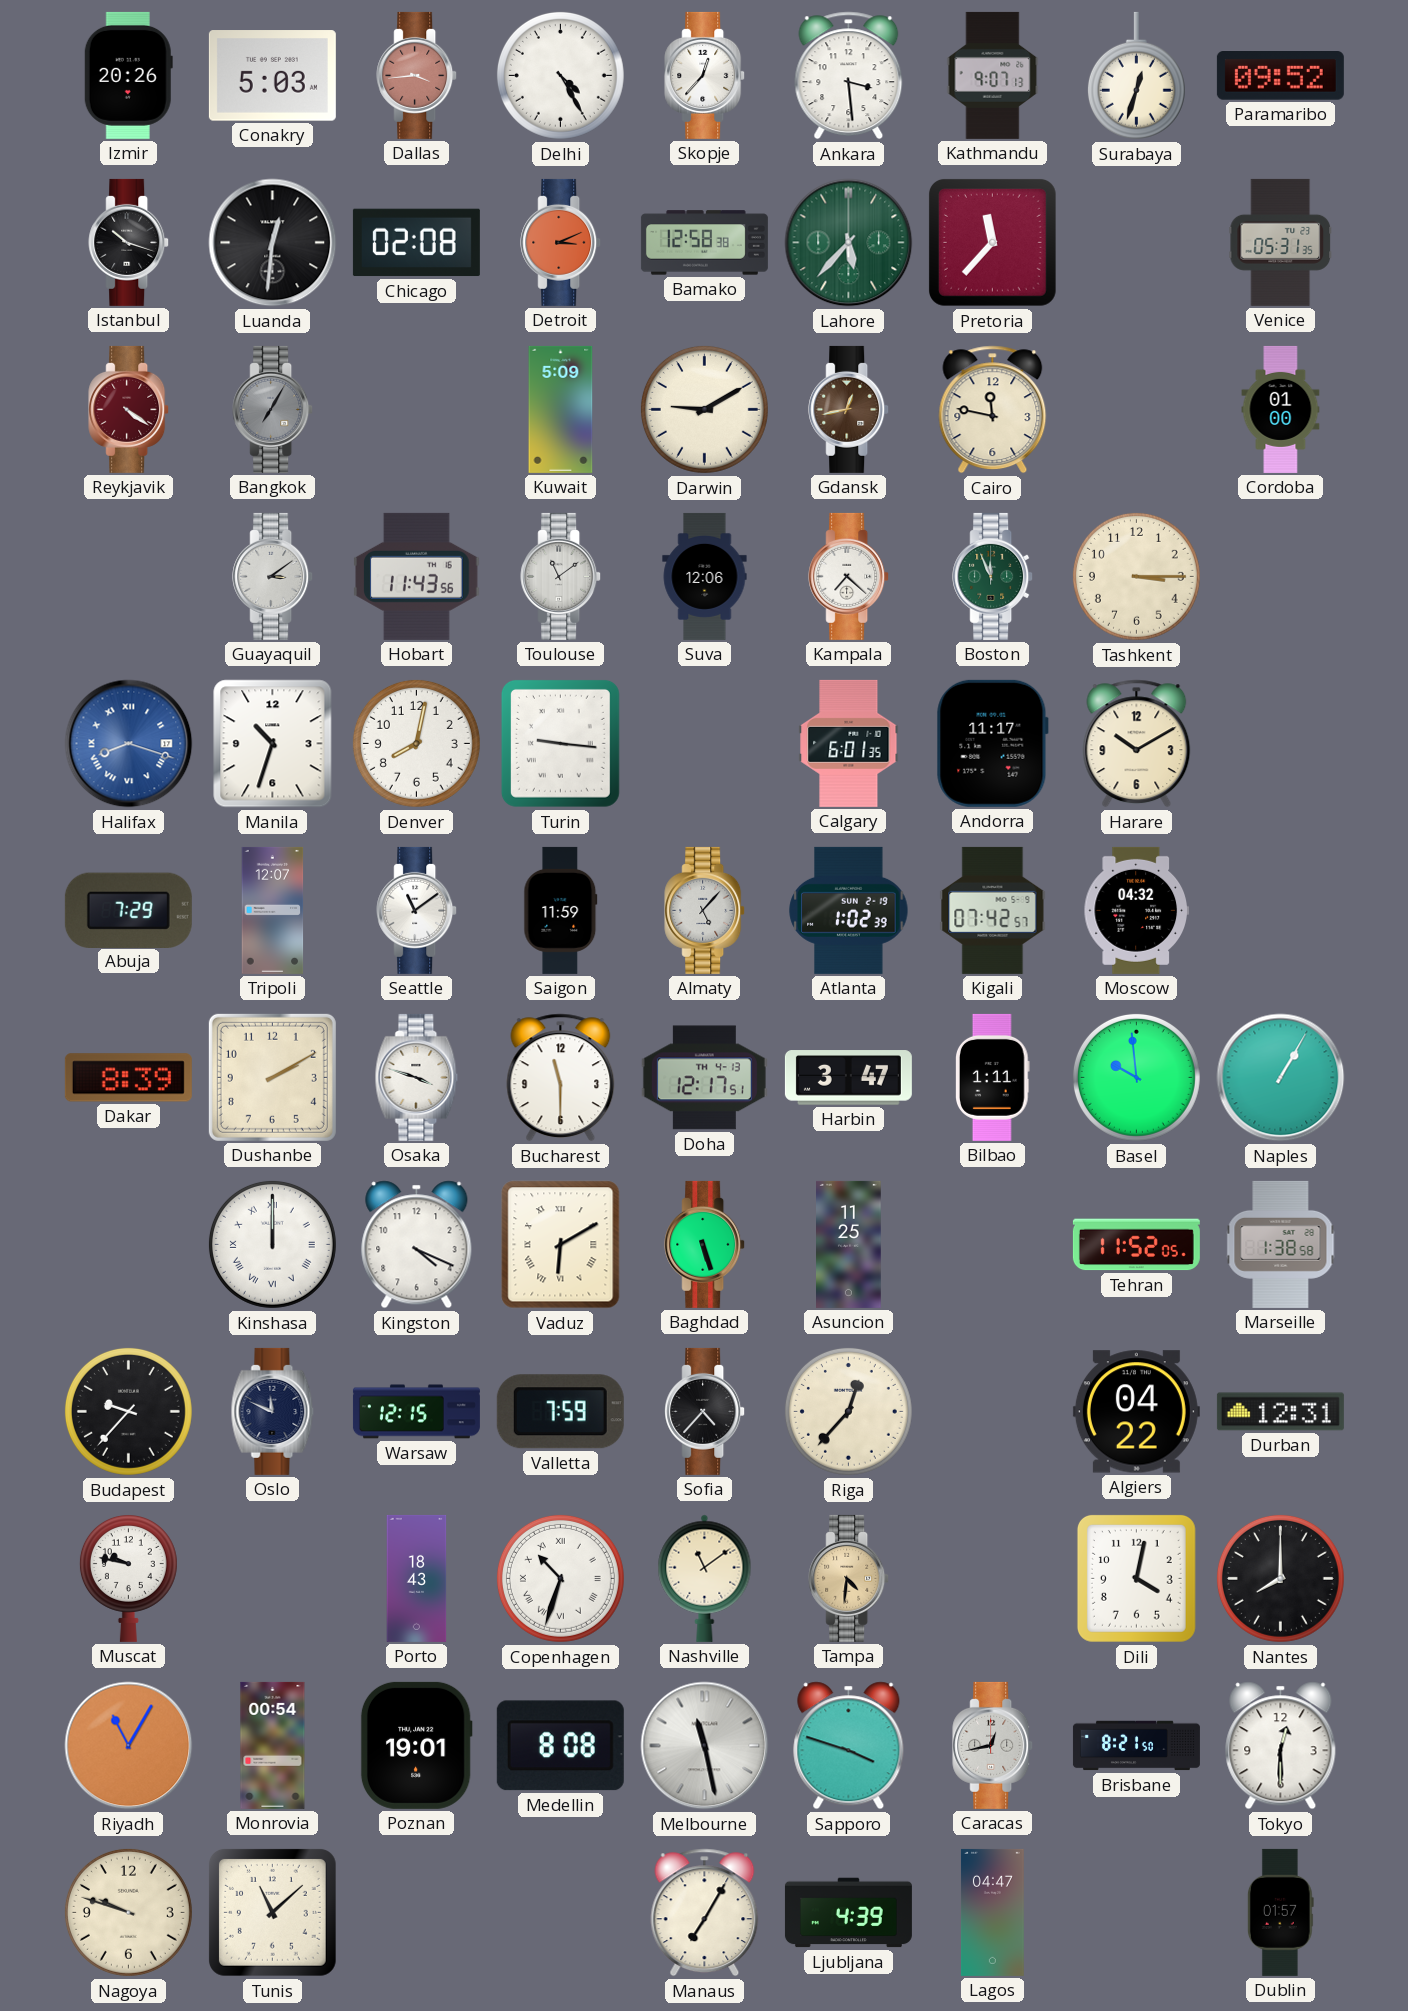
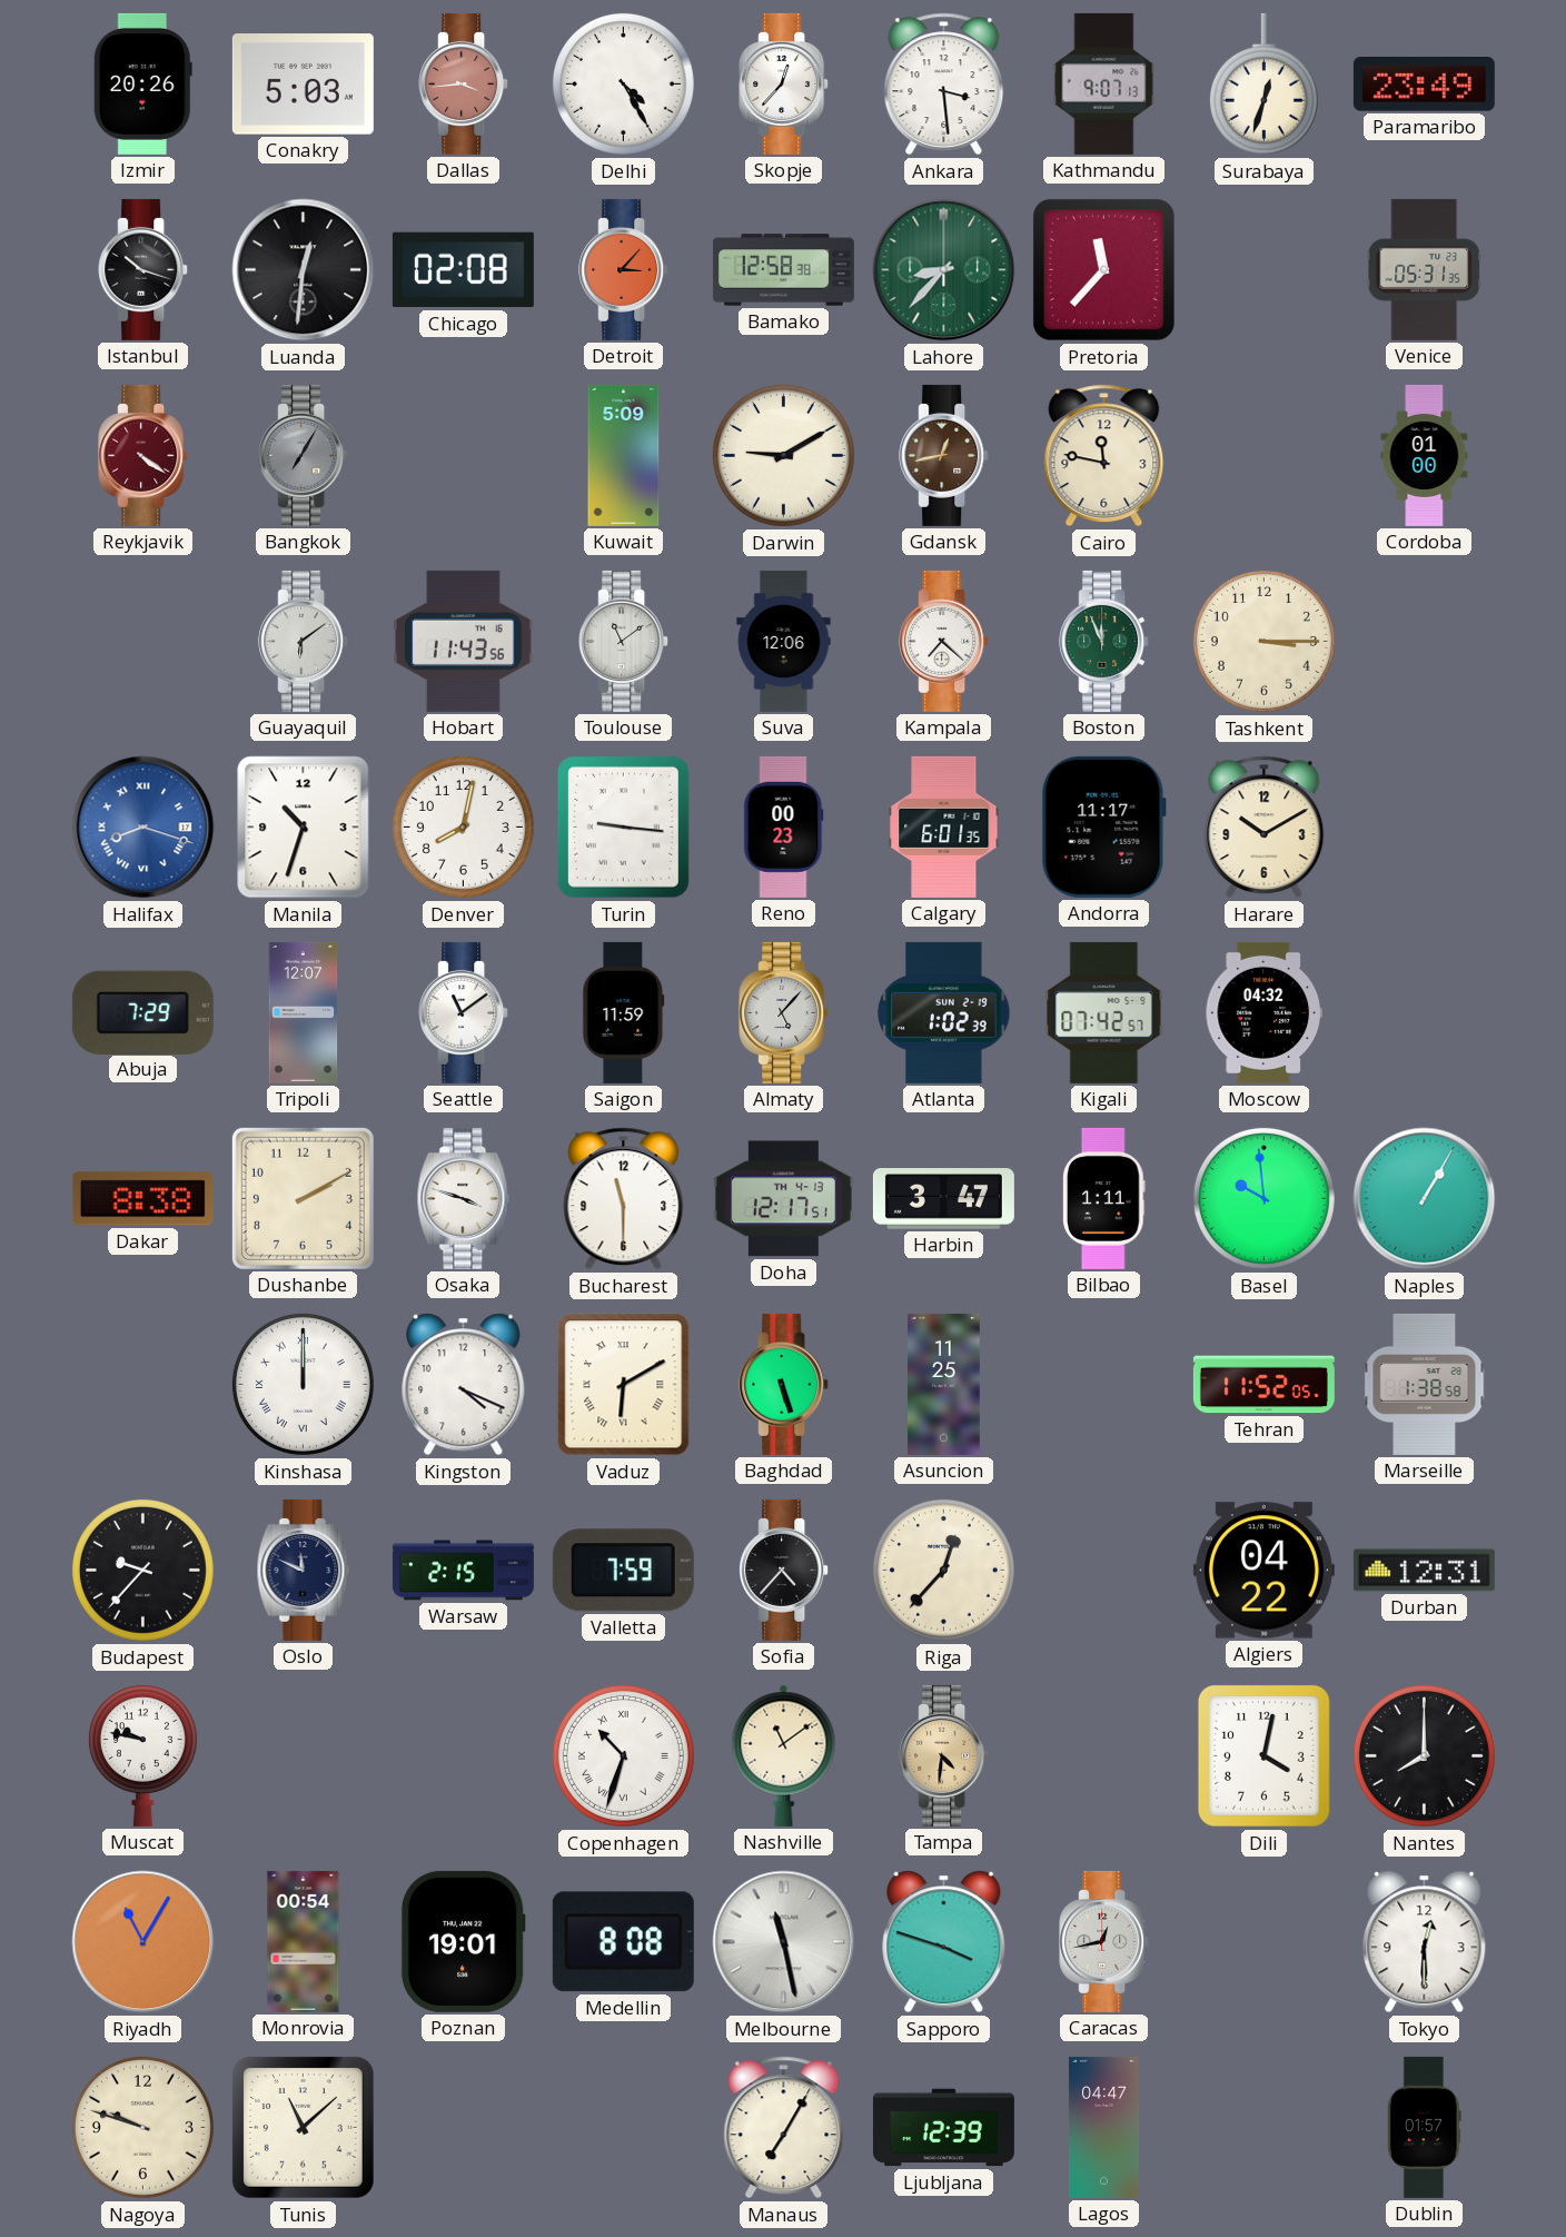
Paramaribo: 09:52 -> 23:49 (1424, 85)
Detroit: 3:11 -> 3:07 (624, 269)
Lahore: 5:37 -> 8:37 (944, 270)
Guayaquil: 3:09 -> 6:09 (304, 641)
Reno: none -> 00:23 (784, 826)
Dakar: 8:39 -> 8:38 (142, 1199)
Warsaw: 12:15 -> 2:15 (463, 1571)
Porto: 18:43 -> none (417, 1578)
Brisbane: 8:21 -> none (1136, 1746)
Ljubljana: 4:39 -> 12:39 (943, 2128)
